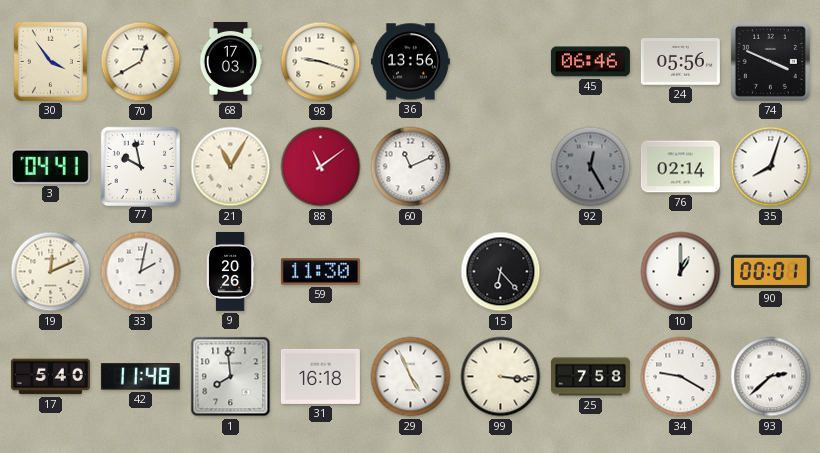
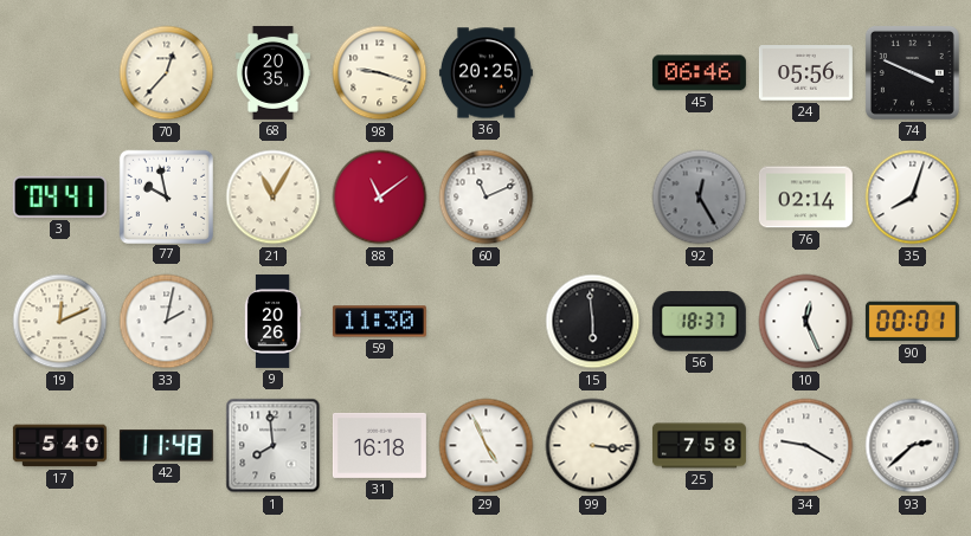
30: 3:54 -> none (50, 61)
70: 12:40 -> 12:37 (167, 73)
68: 17:03 -> 20:35 (272, 72)
36: 13:56 -> 20:25 (485, 73)
15: 6:23 -> 5:59 (593, 322)
56: none -> 18:37 (699, 322)
10: 1:00 -> 12:26 (806, 322)
